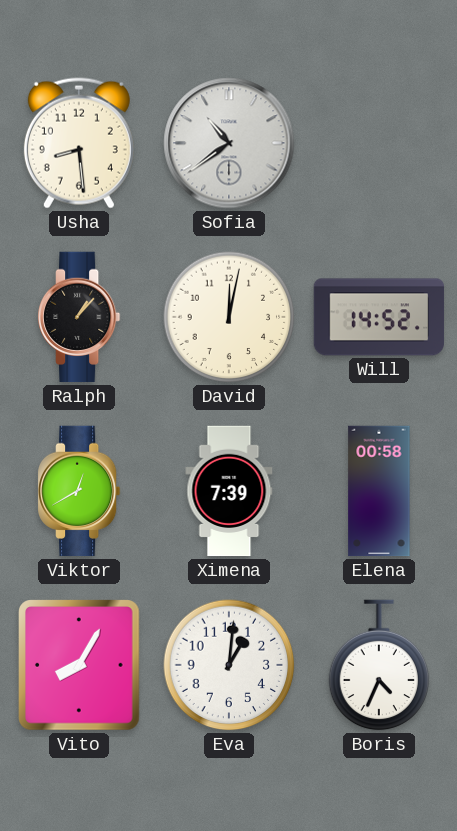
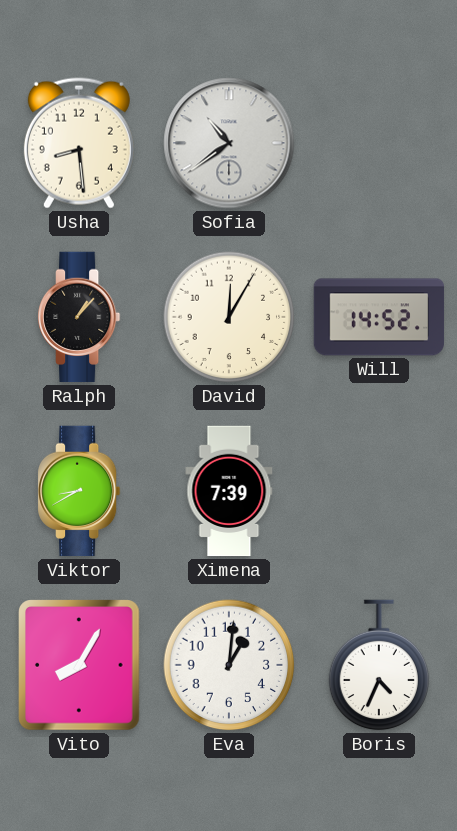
David: 12:02 -> 12:05 (229, 317)
Viktor: 12:40 -> 8:40 (80, 491)
Elena: 00:58 -> none (379, 491)
